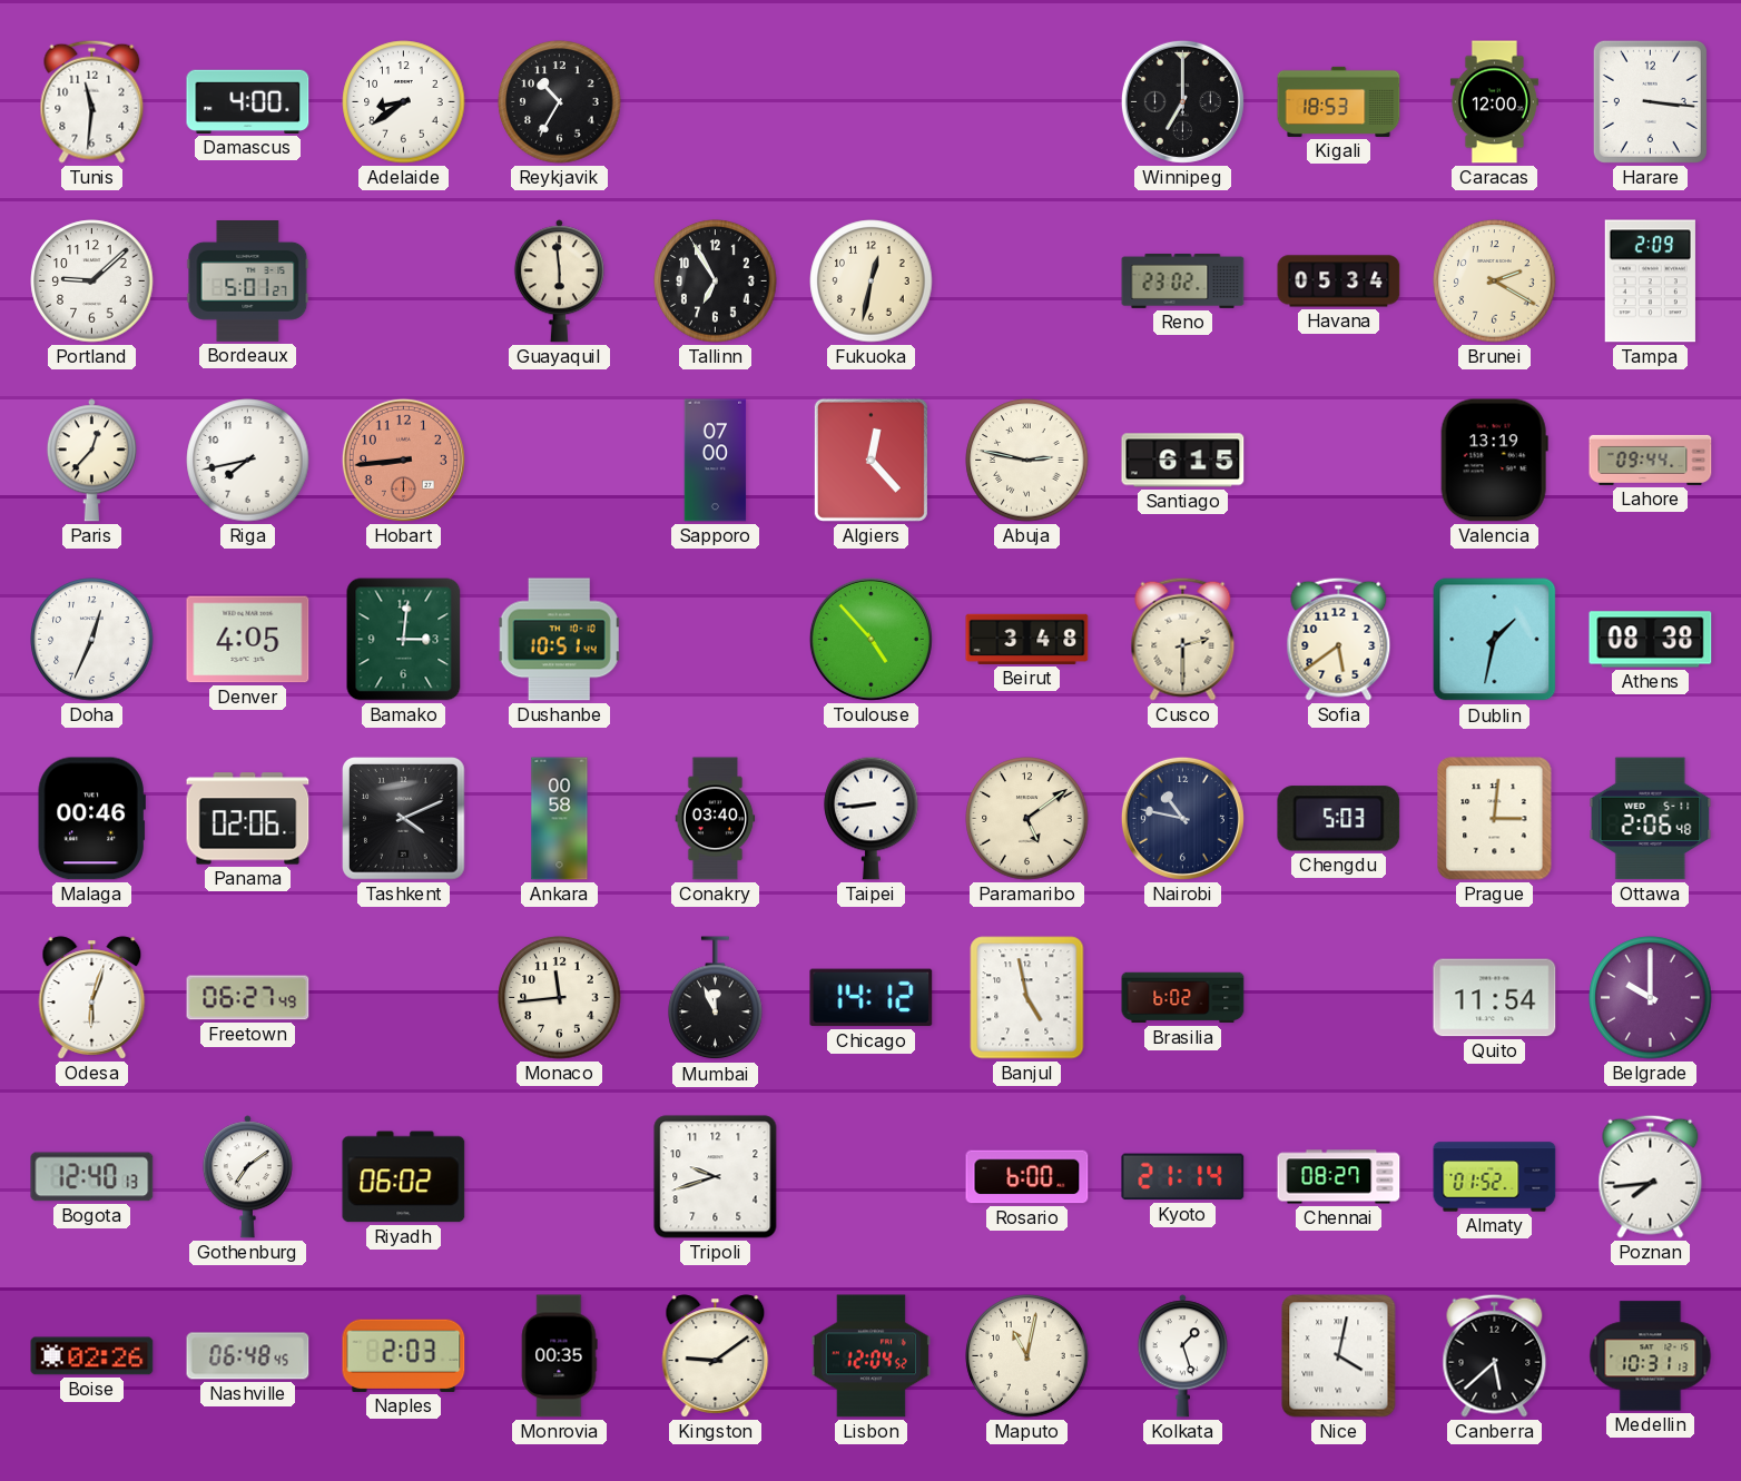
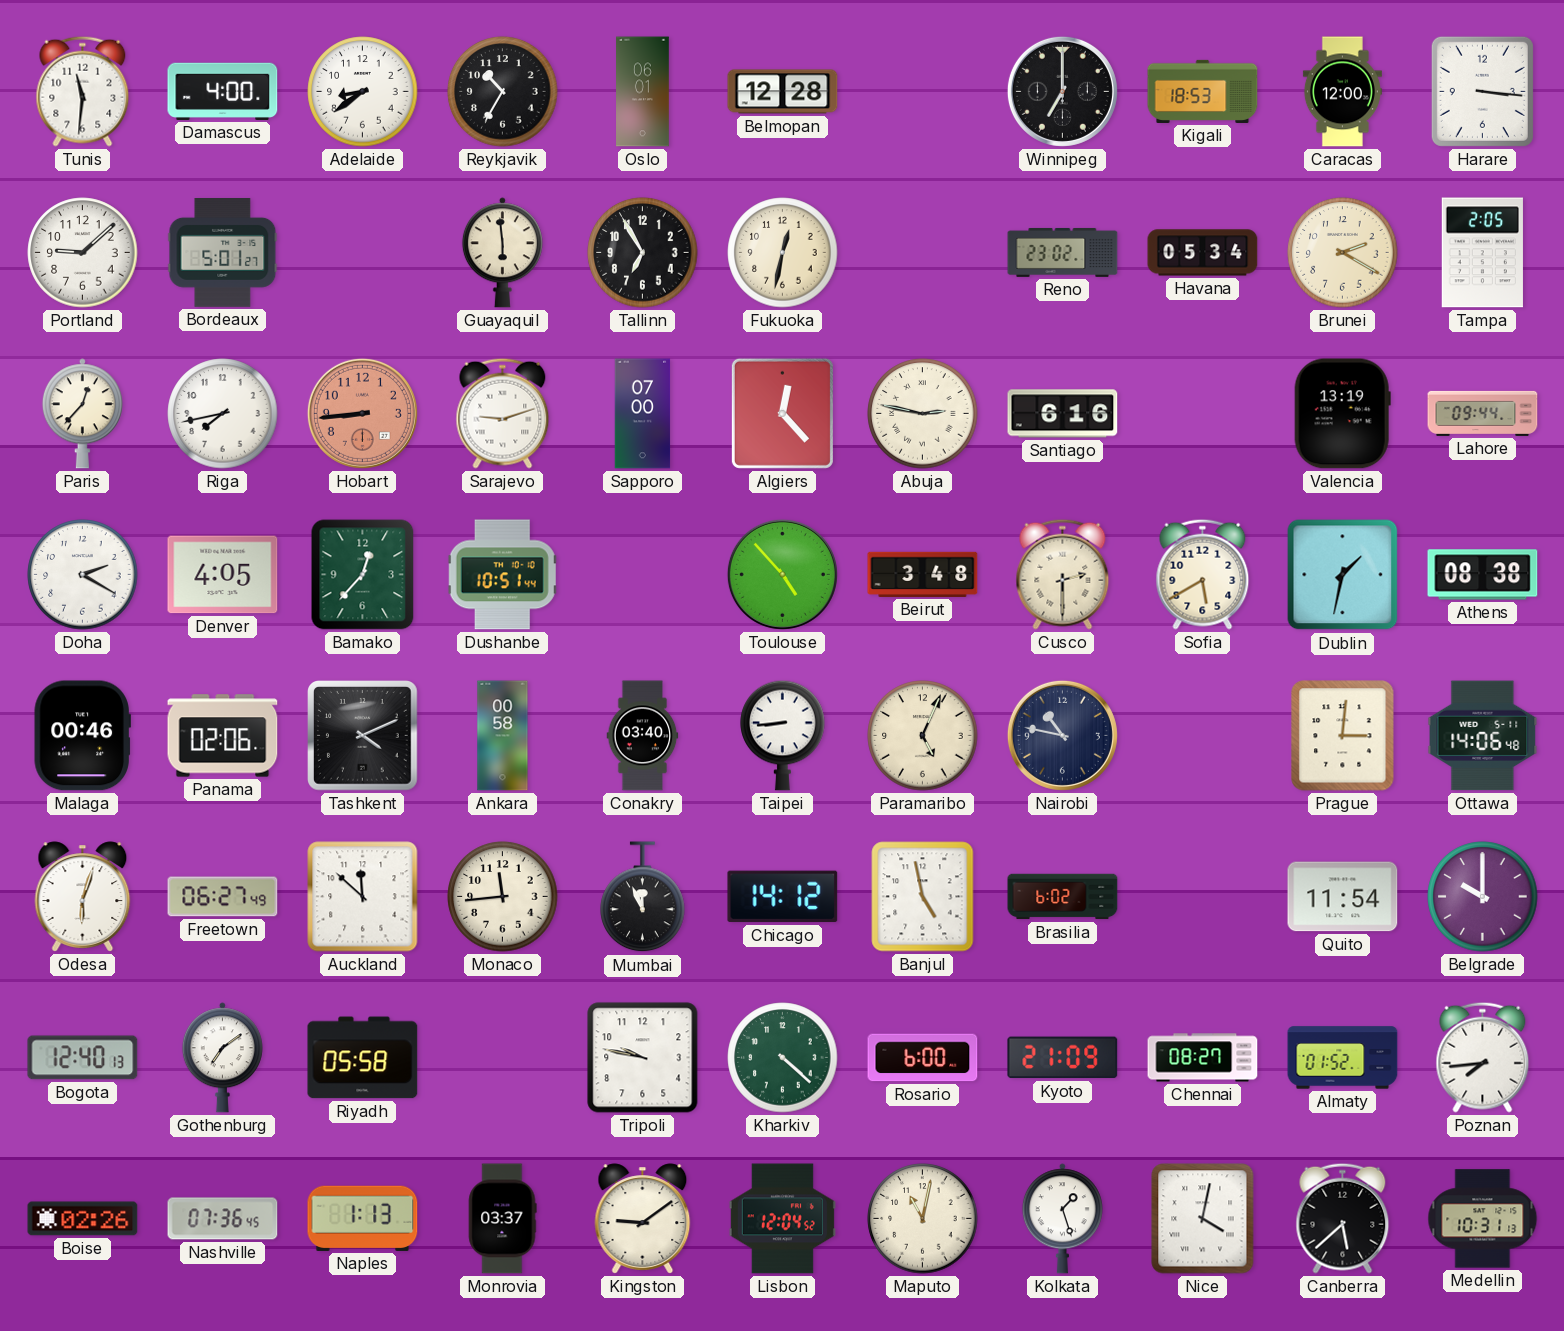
Oslo: none -> 06:01 (643, 92)
Belmopan: none -> 12:28 (783, 92)
Tampa: 2:09 -> 2:05 (1482, 253)
Sarajevo: none -> 9:12 (503, 413)
Santiago: 6:15 -> 6:16 (1063, 414)
Doha: 12:34 -> 2:20 (83, 575)
Bamako: 3:01 -> 12:37 (363, 575)
Sofia: 5:39 -> 5:40 (1203, 574)
Paramaribo: 5:09 -> 5:04 (923, 736)
Chengdu: 5:03 -> none (1339, 819)
Ottawa: 2:06 -> 14:06 (1483, 736)
Auckland: none -> 11:52 (363, 897)
Riyadh: 06:02 -> 05:58 (363, 1058)
Tripoli: 9:42 -> 9:47 (643, 1058)
Kharkiv: none -> 4:22 (783, 1058)
Kyoto: 21:14 -> 21:09 (1063, 1058)
Nashville: 06:48 -> 07:36 (223, 1219)
Naples: 2:03 -> 1:13 (363, 1218)
Monrovia: 00:35 -> 03:37 (502, 1219)
